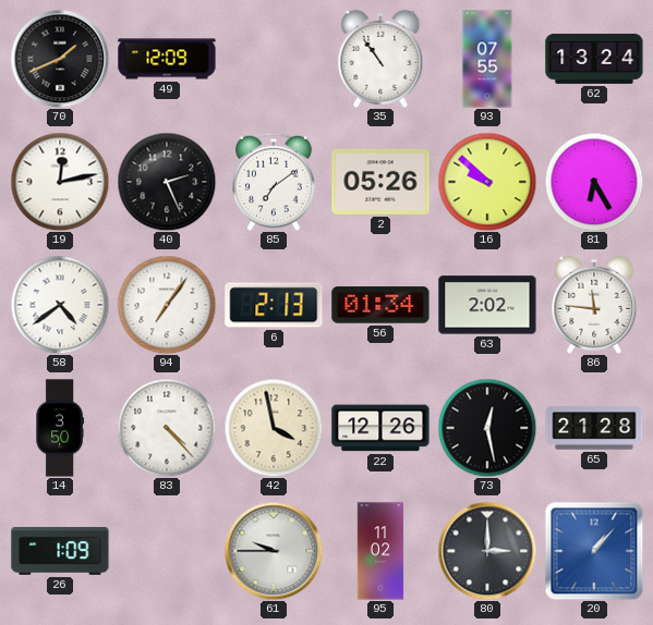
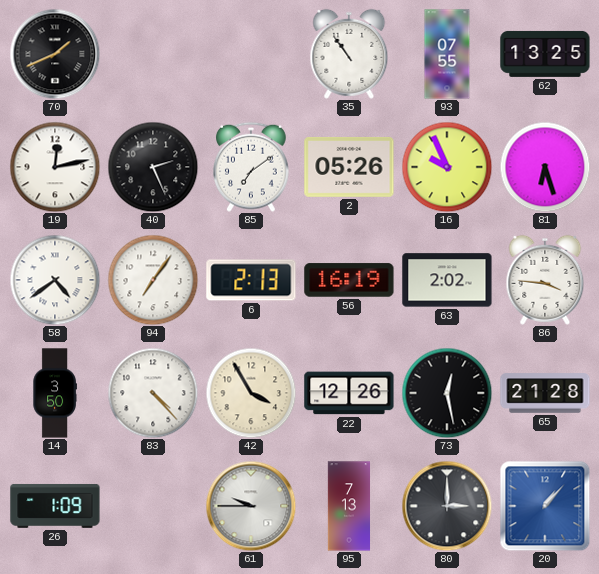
49: 12:09 -> none (167, 59)
62: 13:24 -> 13:25 (545, 54)
16: 9:52 -> 9:56 (447, 167)
81: 6:25 -> 6:27 (545, 167)
56: 01:34 -> 16:19 (349, 280)
86: 11:46 -> 3:46 (545, 280)
42: 3:58 -> 3:55 (251, 393)
95: 11:02 -> 7:13 (349, 506)
